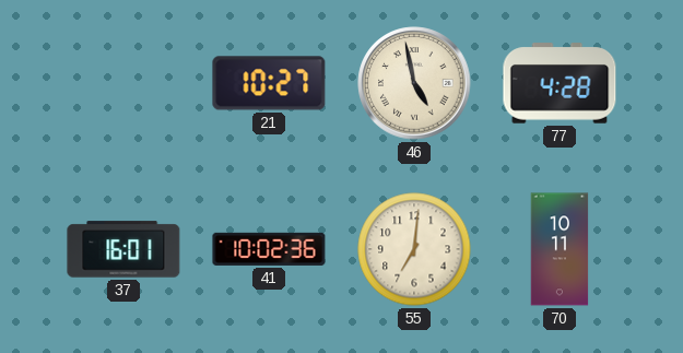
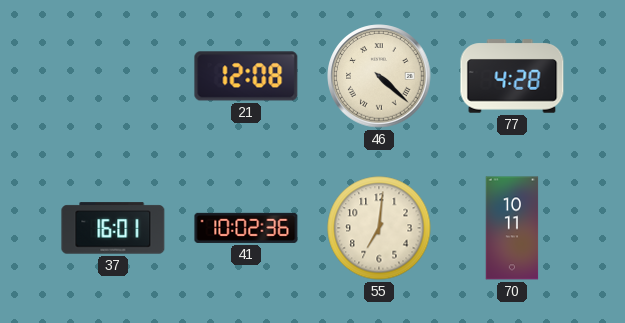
21: 10:27 -> 12:08 (246, 76)
46: 4:58 -> 4:22 (379, 76)
